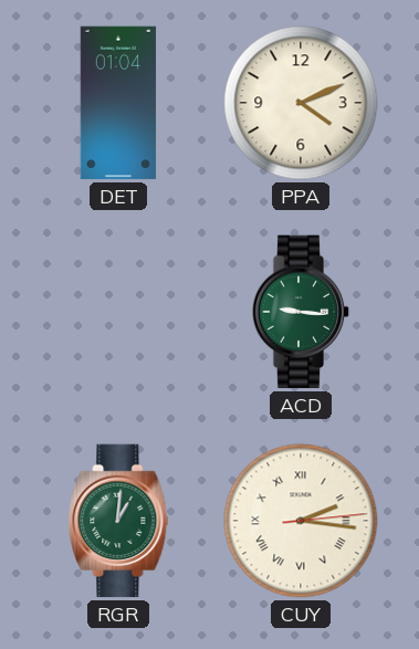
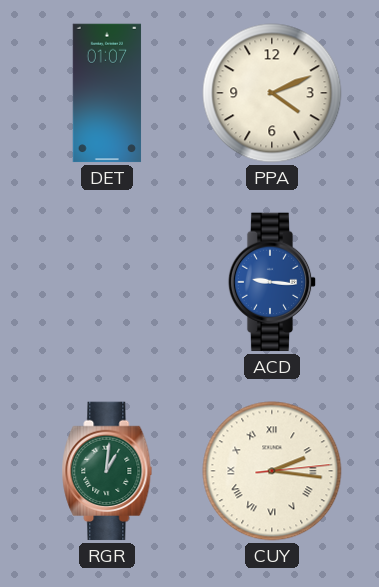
DET: 01:04 -> 01:07 (107, 93)
ACD dial: green -> blue (272, 282)
